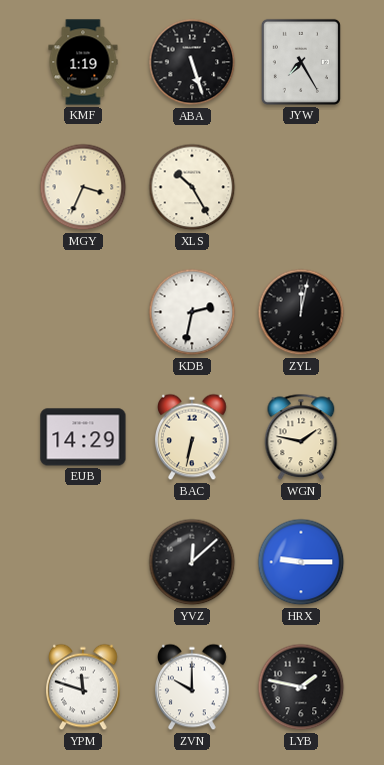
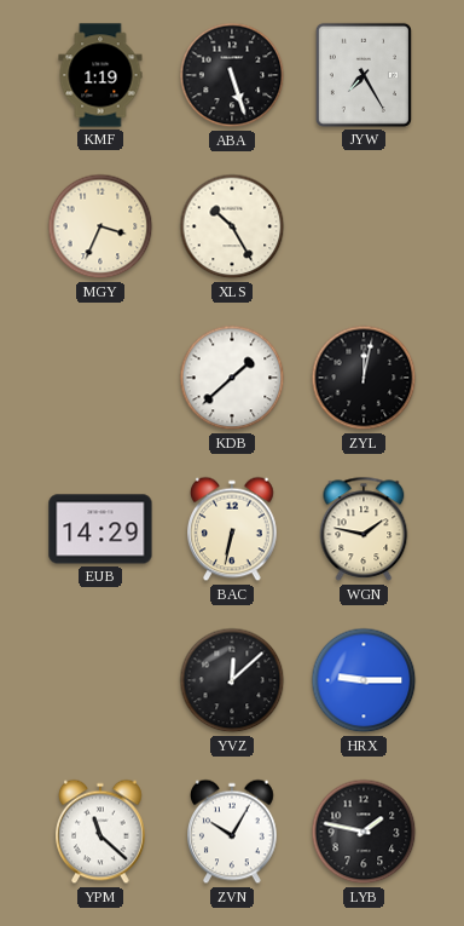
KDB: 2:32 -> 1:38 (232, 378)
YPM: 11:48 -> 11:22 (101, 832)
ZVN: 10:00 -> 10:05 (233, 832)
